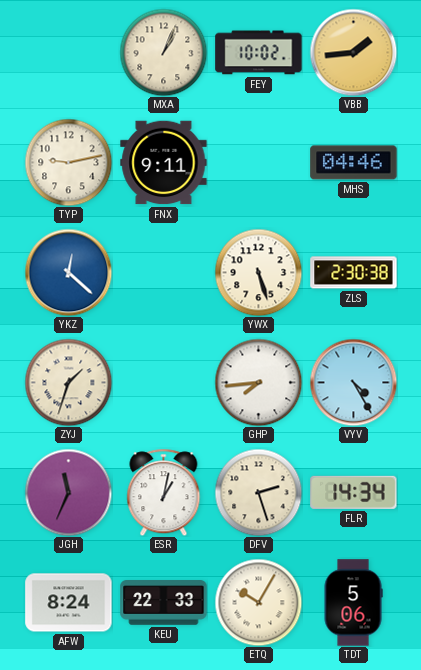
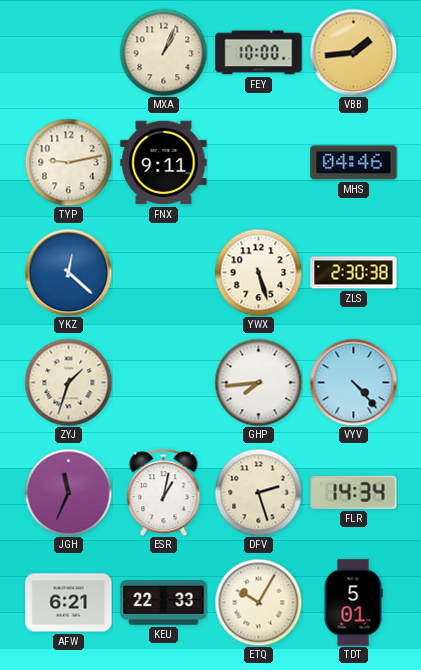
FEY: 10:02 -> 10:00 (259, 53)
VYV: 4:25 -> 4:23 (353, 382)
AFW: 8:24 -> 6:21 (69, 603)
TDT: 5:06 -> 5:01 (353, 603)
